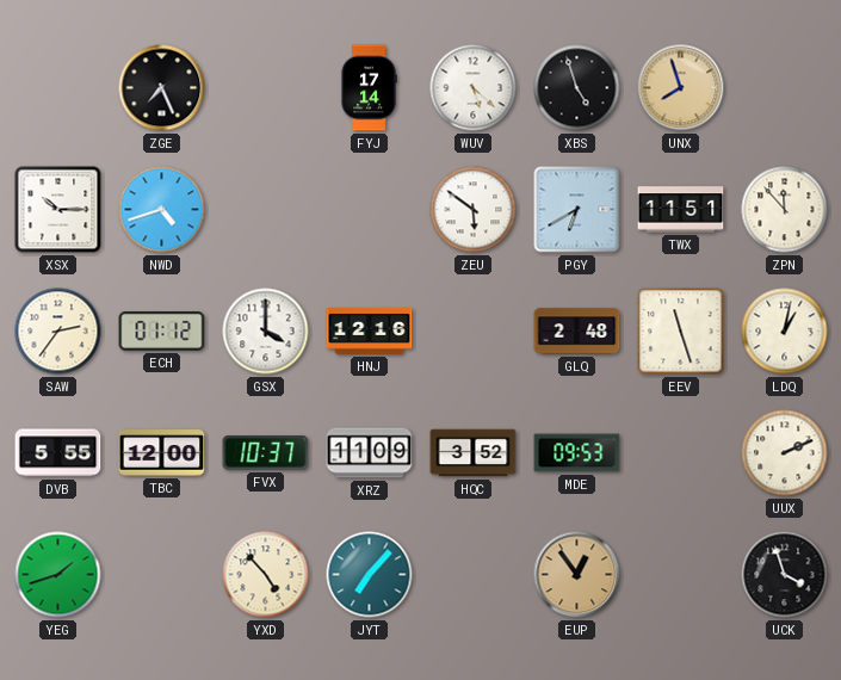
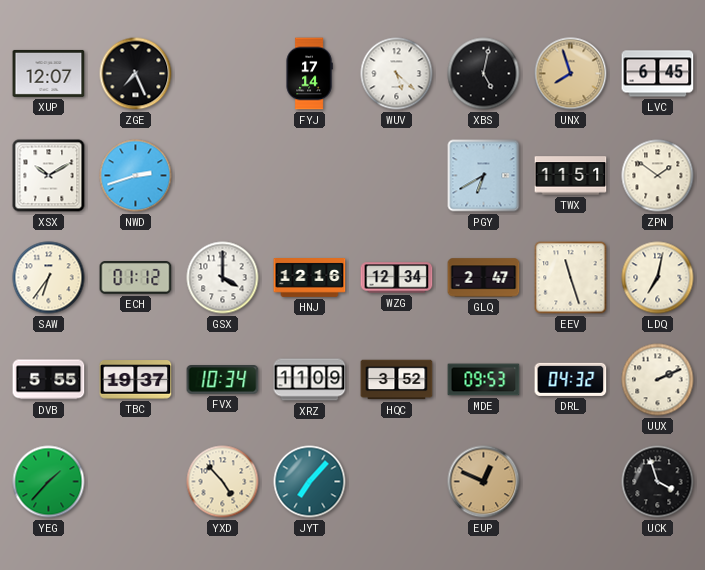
XUP: none -> 12:07 (49, 73)
XBS: 4:57 -> 5:02 (484, 74)
LVC: none -> 6:45 (658, 74)
XSX: 10:15 -> 10:10 (49, 176)
NWD: 4:42 -> 2:42 (136, 176)
ZEU: 5:51 -> none (474, 210)
ZPN: 11:53 -> 1:51 (658, 176)
SAW: 2:36 -> 6:36 (49, 278)
WZG: none -> 12:34 (397, 278)
GLQ: 2:48 -> 2:47 (484, 278)
LDQ: 1:02 -> 7:02 (658, 278)
TBC: 12:00 -> 19:37 (136, 380)
FVX: 10:37 -> 10:34 (223, 380)
DRL: none -> 04:32 (571, 379)
YEG: 1:42 -> 1:37 (49, 482)
EUP: 12:54 -> 12:49 (484, 482)
